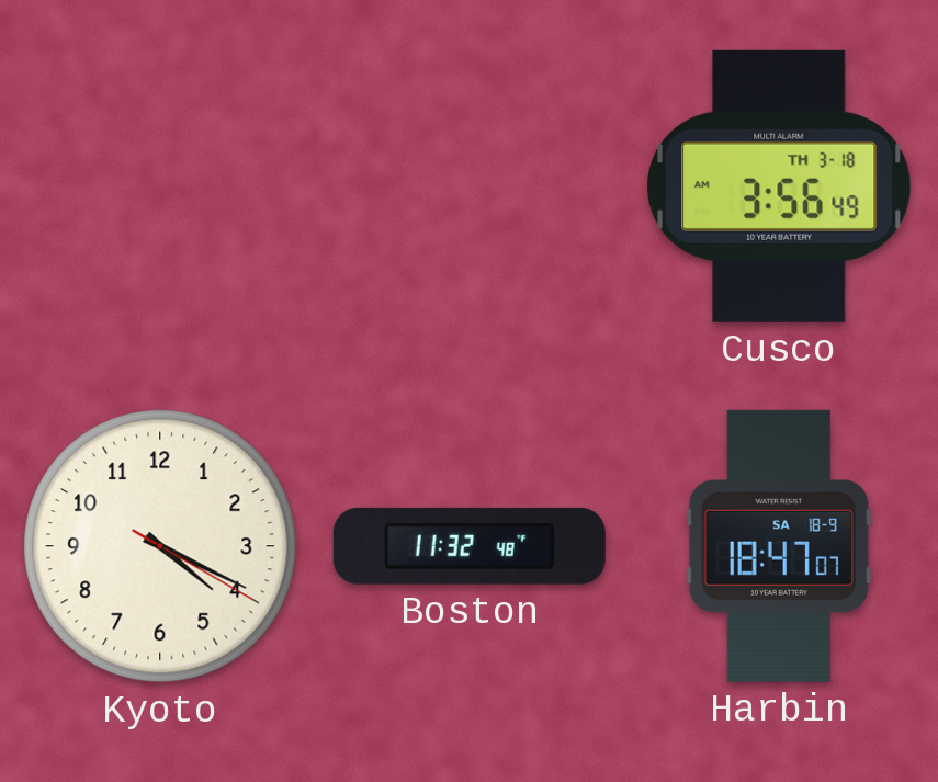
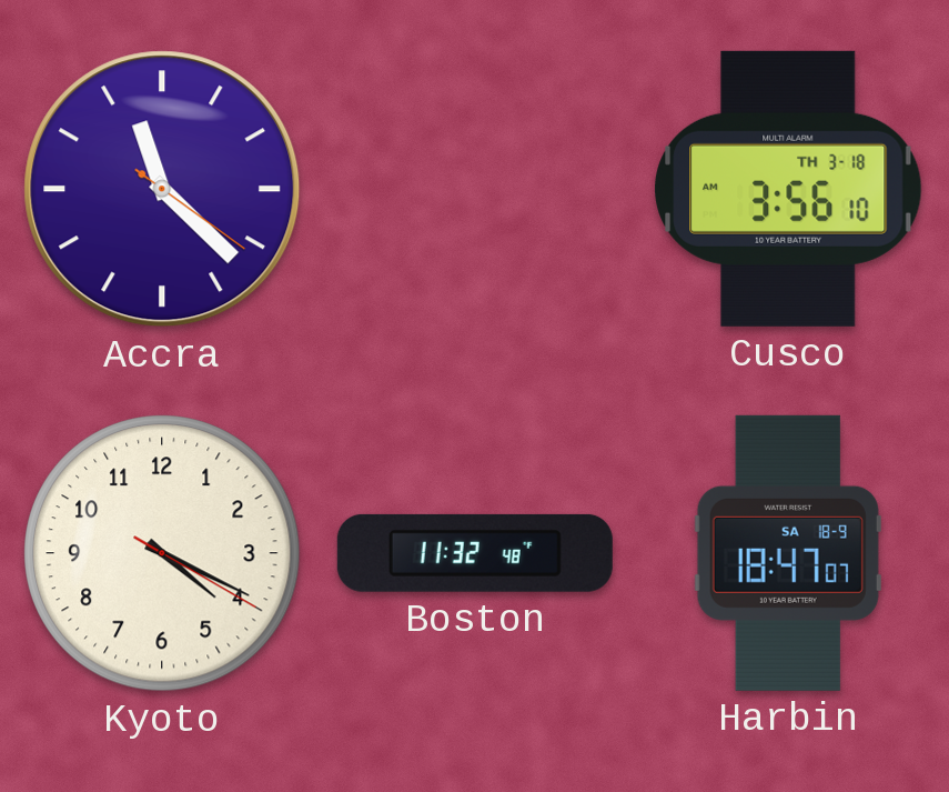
Accra: none -> 11:22 (162, 189)
Cusco: 3:56:49 -> 3:56:10 (788, 189)
